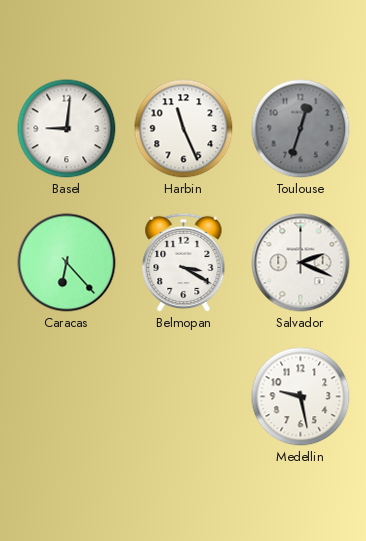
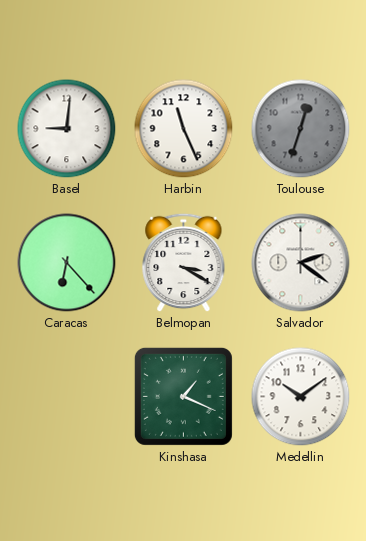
Salvador: 2:19 -> 2:21 (301, 263)
Kinshasa: none -> 1:19 (183, 396)
Medellin: 9:28 -> 10:09 (301, 397)
